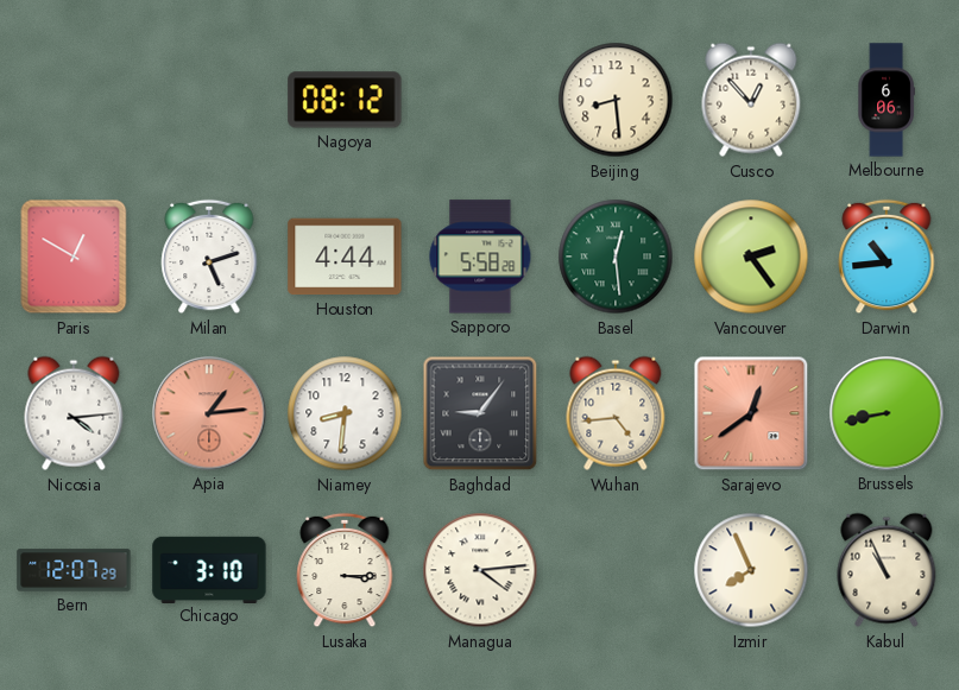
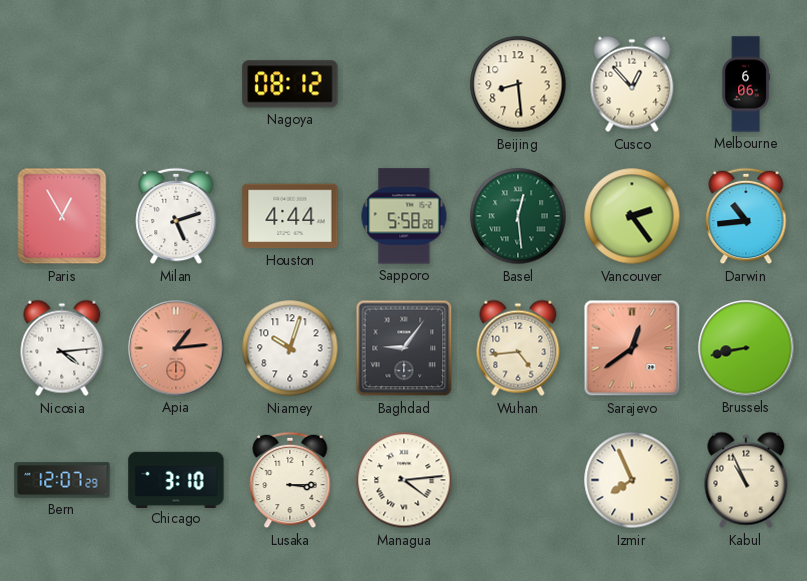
Paris: 12:50 -> 12:55 (62, 216)
Niamey: 8:31 -> 10:03 (290, 348)
